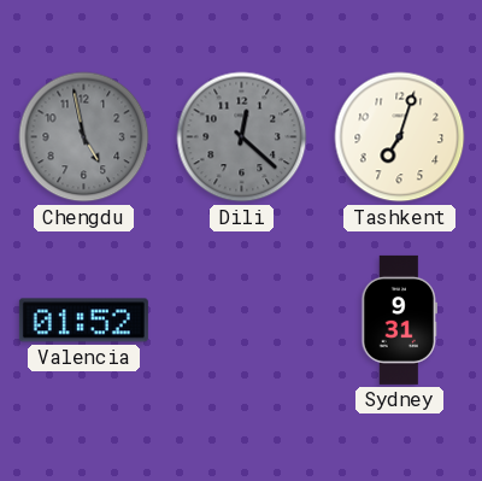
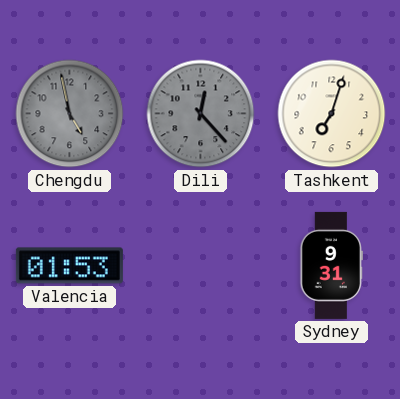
Dili: 12:22 -> 12:23 (201, 114)
Valencia: 01:52 -> 01:53 (69, 266)
